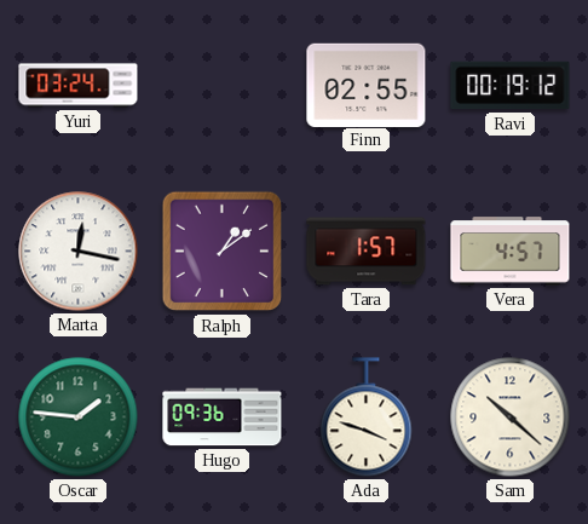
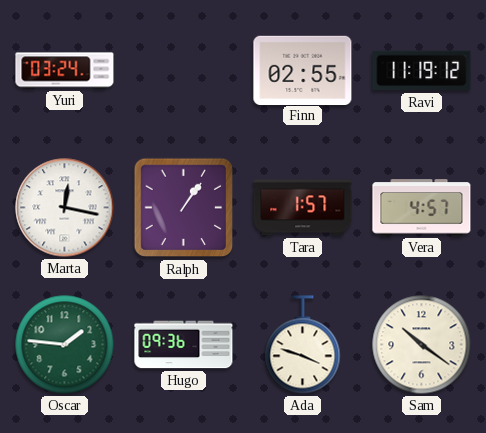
Ravi: 00:19 -> 11:19 (422, 71)
Ralph: 1:09 -> 1:06 (184, 208)
Sam: 10:22 -> 10:21 (422, 345)
